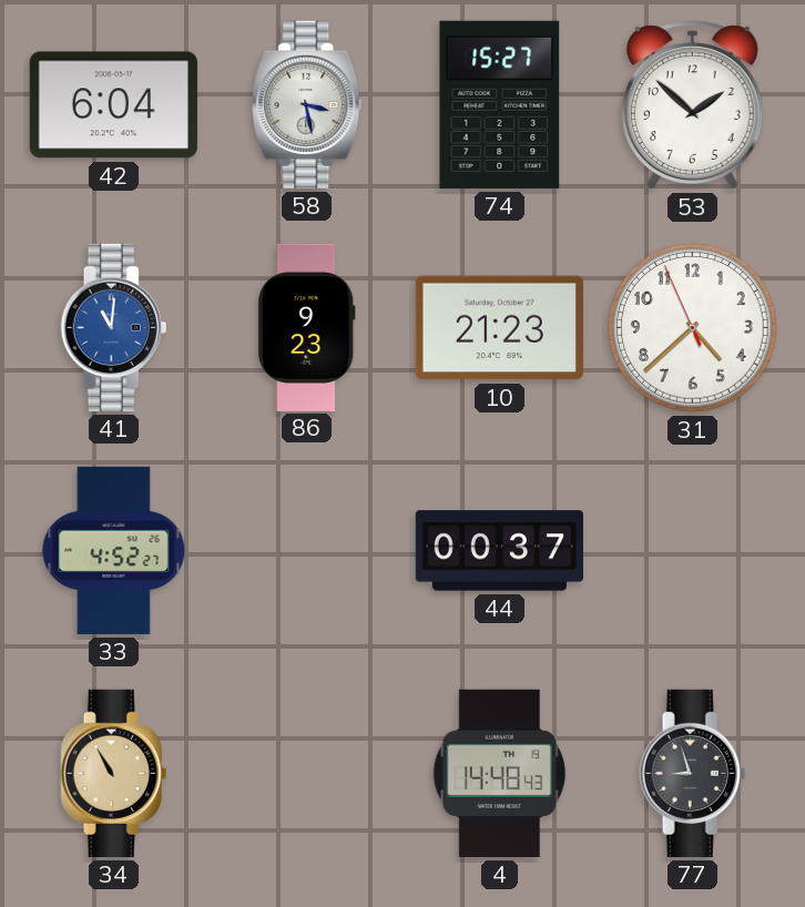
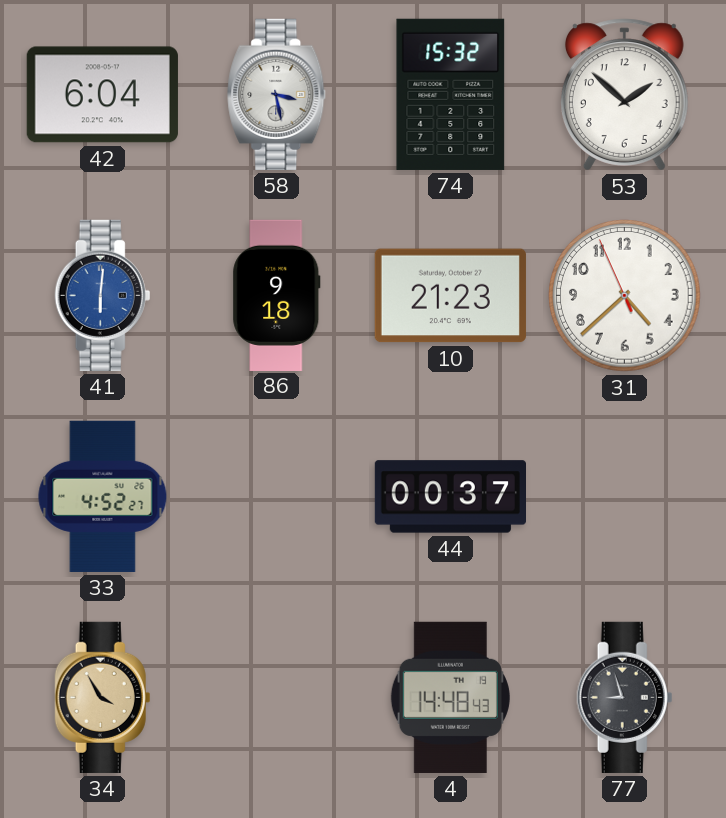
74: 15:27 -> 15:32 (451, 94)
41: 11:01 -> 6:01 (103, 295)
86: 9:23 -> 9:18 (277, 295)
34: 10:55 -> 3:55 (103, 697)
